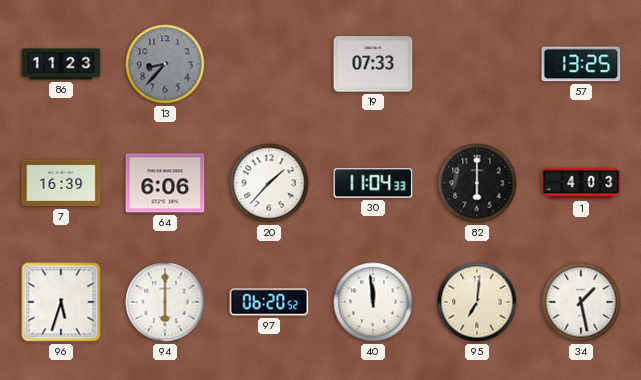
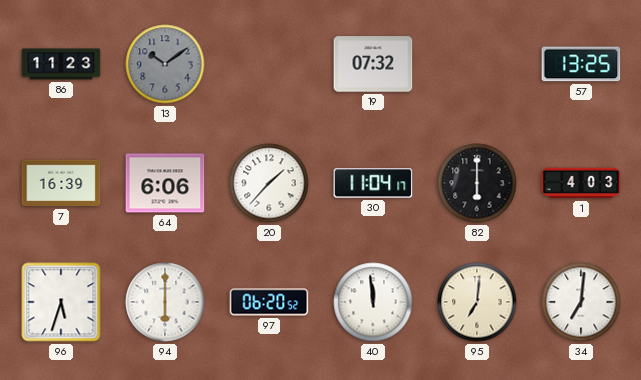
13: 8:37 -> 10:09 (165, 64)
19: 07:33 -> 07:32 (373, 64)
30: 11:04:33 -> 11:04:17 (373, 183)
34: 1:28 -> 7:01 (581, 302)
